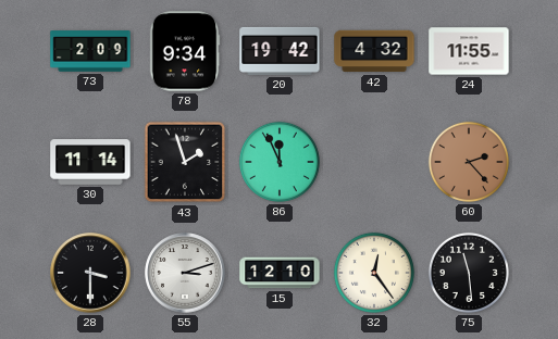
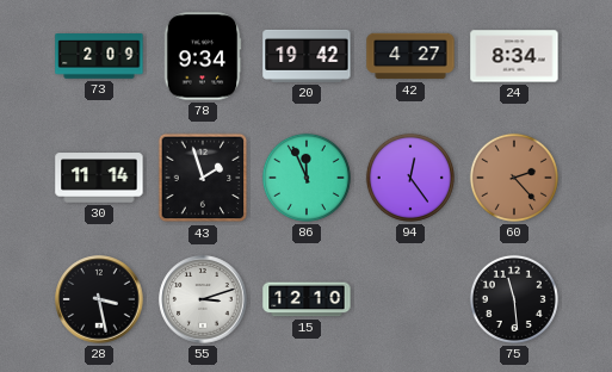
42: 4:32 -> 4:27 (410, 56)
24: 11:55 -> 8:34 (514, 56)
94: none -> 12:24 (410, 178)
28: 3:30 -> 3:28 (99, 299)
32: 12:24 -> none (374, 273)
